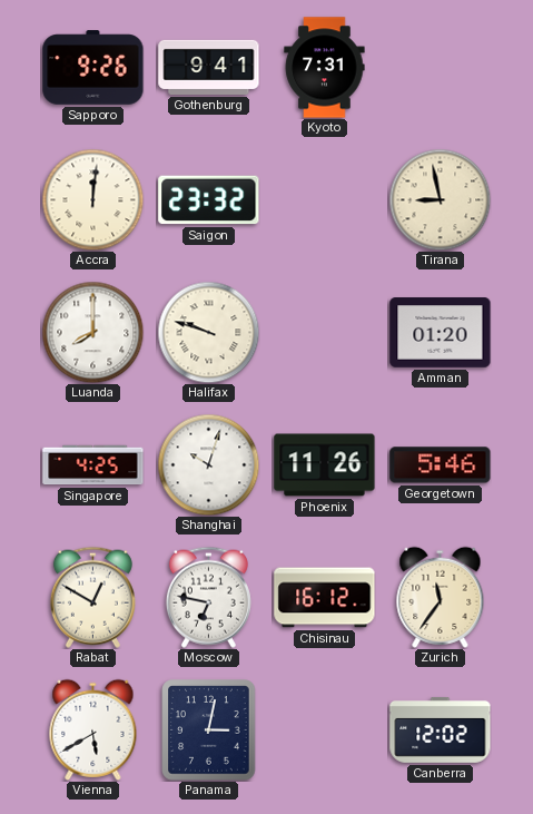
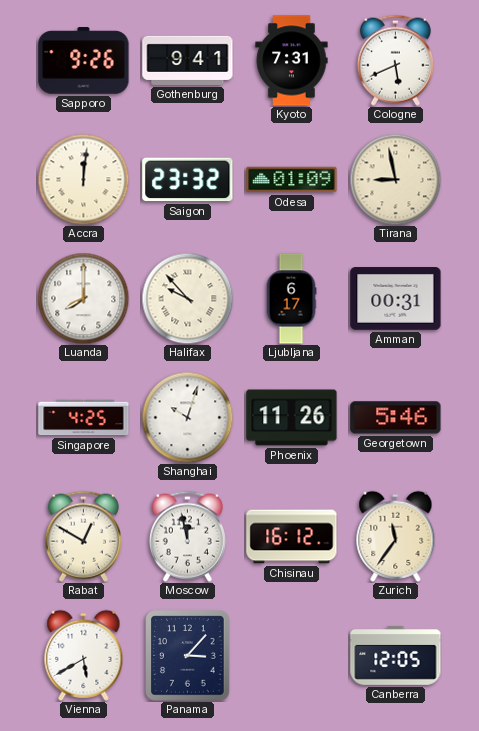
Cologne: none -> 5:41 (395, 60)
Odesa: none -> 01:09 (292, 180)
Halifax: 9:48 -> 9:53 (187, 298)
Ljubljana: none -> 6:17 (291, 299)
Amman: 01:20 -> 00:31 (396, 299)
Moscow: 6:47 -> 11:58 (187, 536)
Panama: 3:02 -> 3:07 (188, 656)
Canberra: 12:02 -> 12:05 (396, 655)
